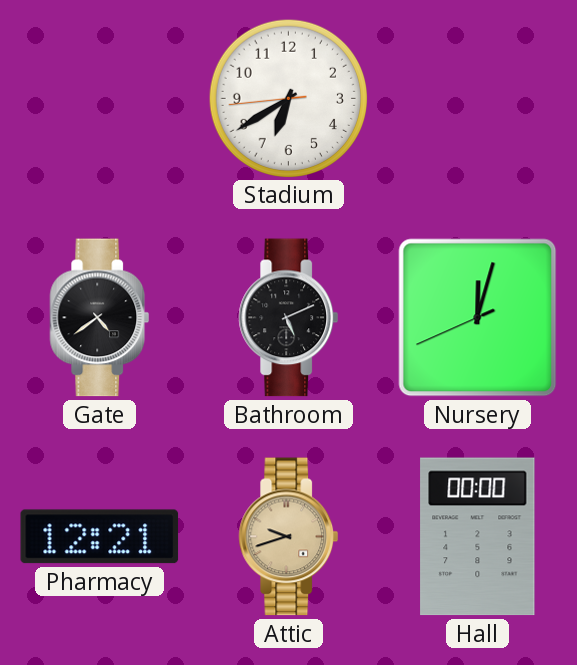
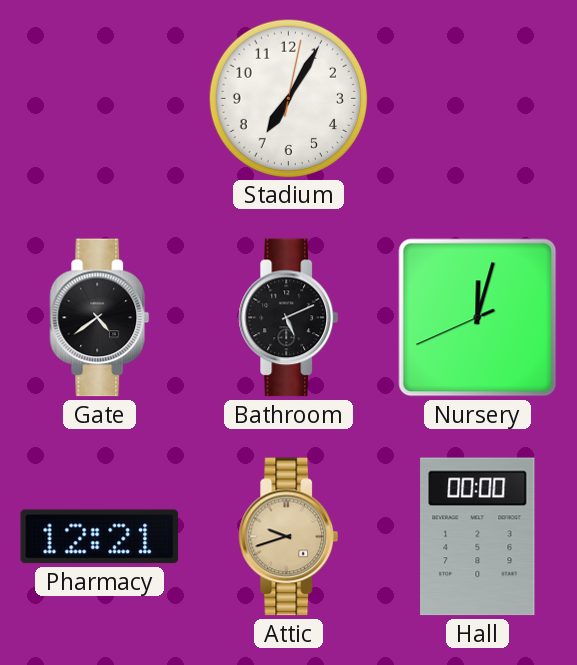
Stadium: 6:39 -> 7:05 (288, 98)
